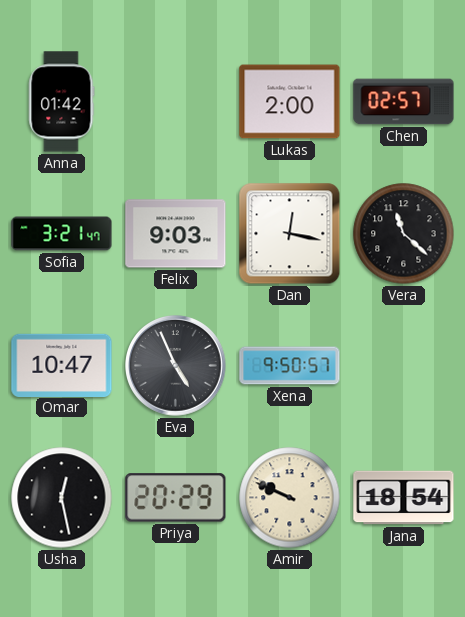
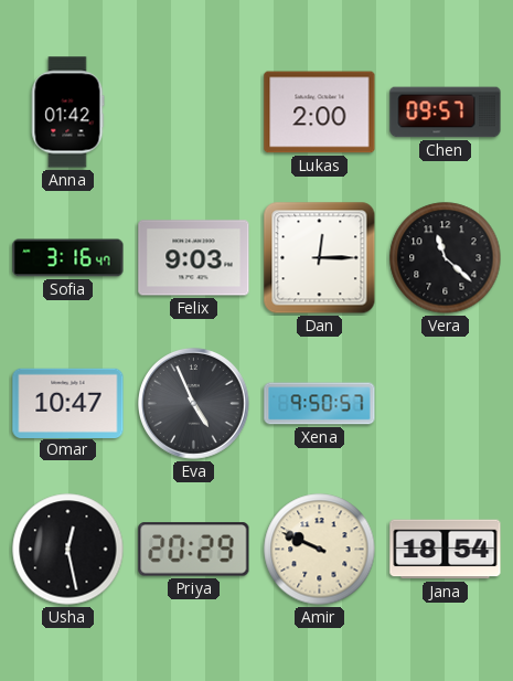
Chen: 02:57 -> 09:57 (446, 113)
Sofia: 3:21 -> 3:16 (68, 258)
Dan: 12:17 -> 12:15 (320, 258)
